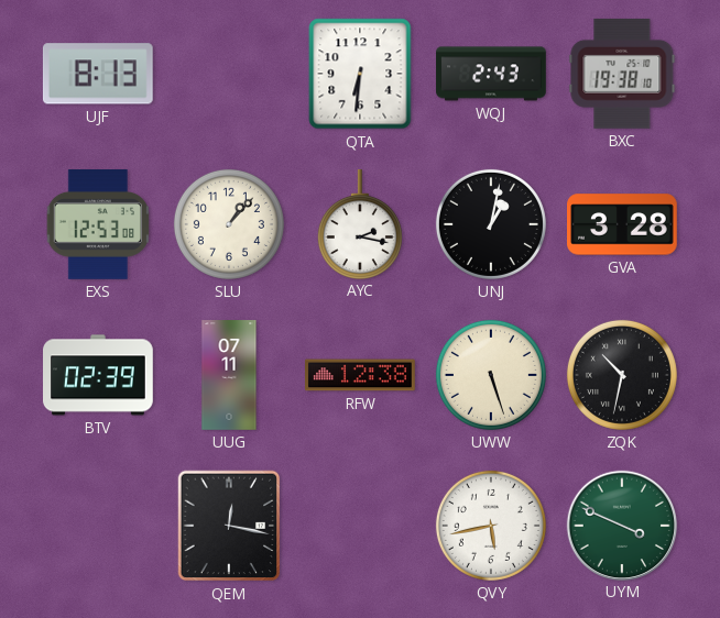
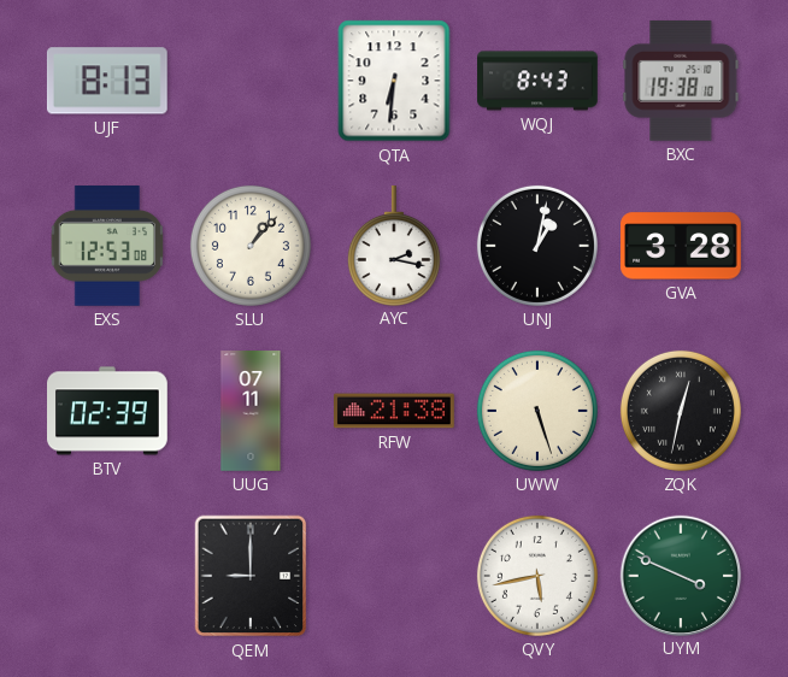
WQJ: 2:43 -> 8:43 (537, 81)
RFW: 12:38 -> 21:38 (395, 411)
ZQK: 10:32 -> 12:32 (681, 411)
QEM: 12:17 -> 9:00 (251, 576)
